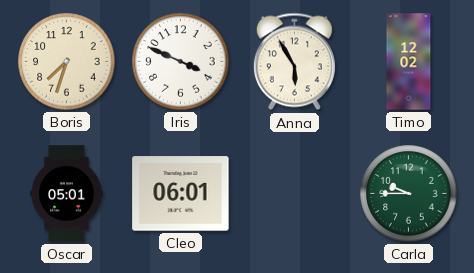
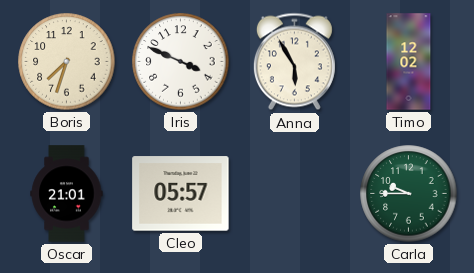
Oscar: 05:01 -> 21:01 (67, 194)
Cleo: 06:01 -> 05:57 (181, 194)
